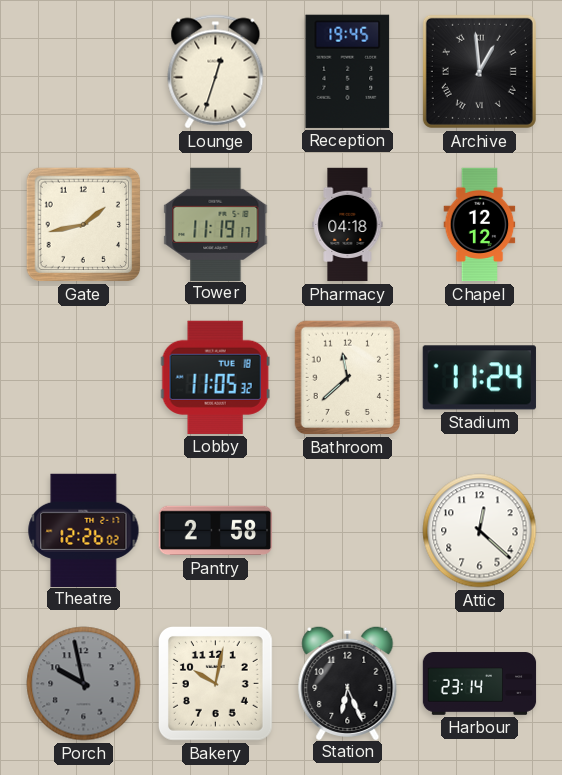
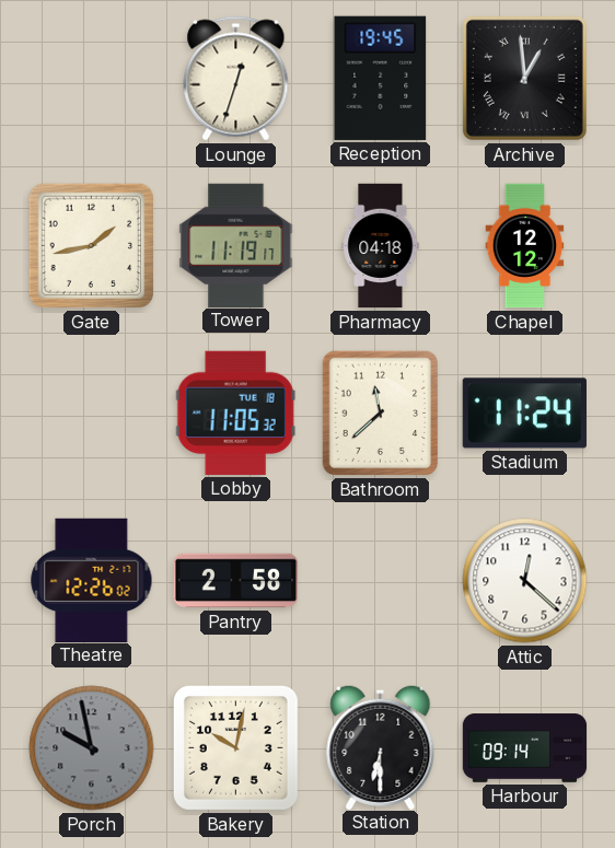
Station: 6:26 -> 6:30 (381, 746)
Harbour: 23:14 -> 09:14 (525, 748)
